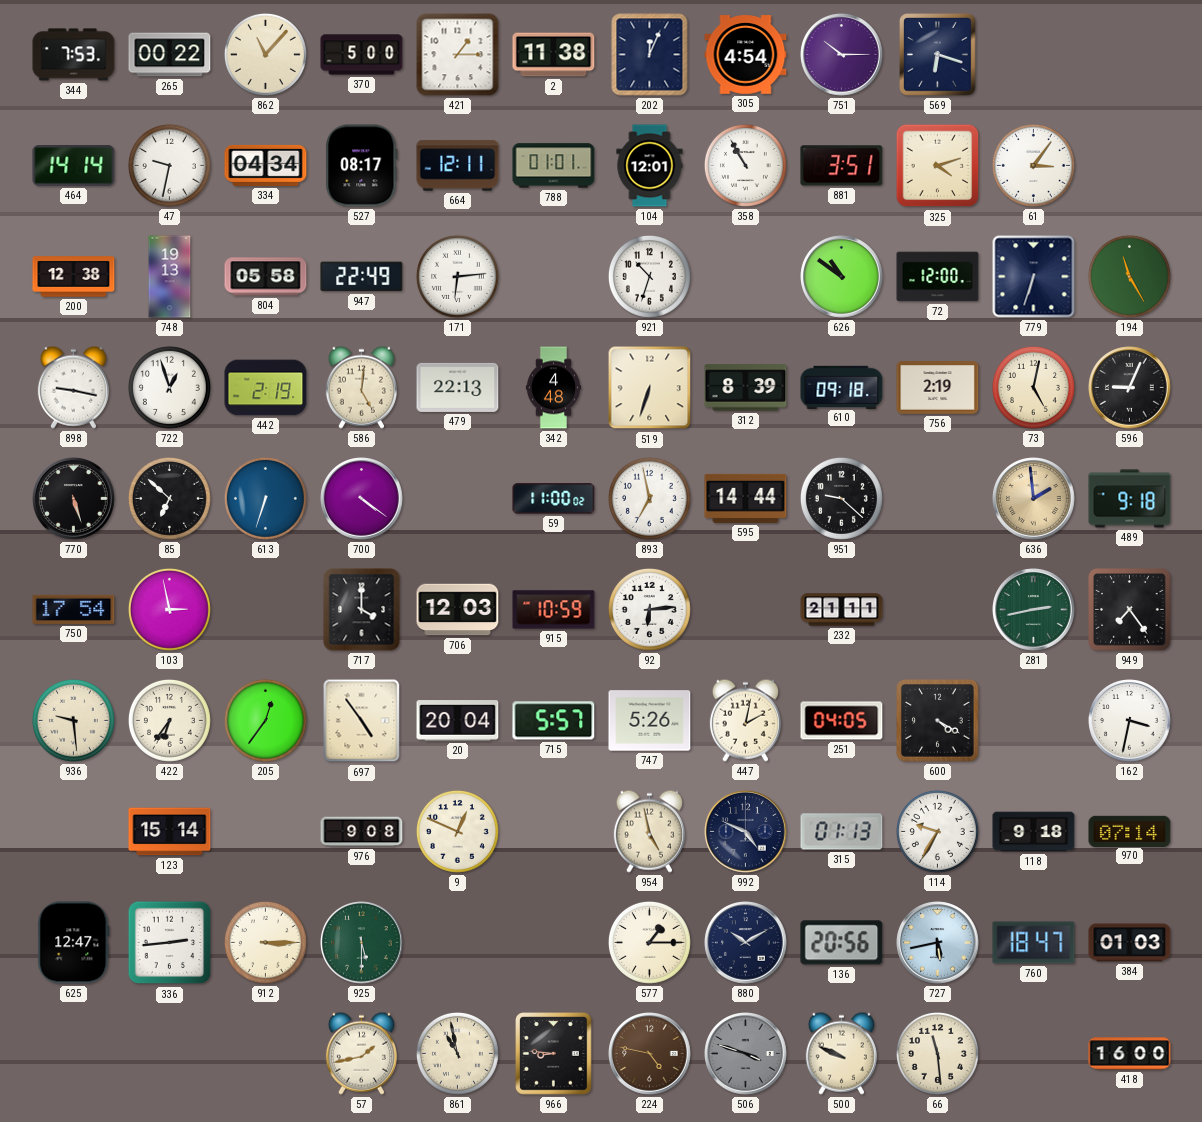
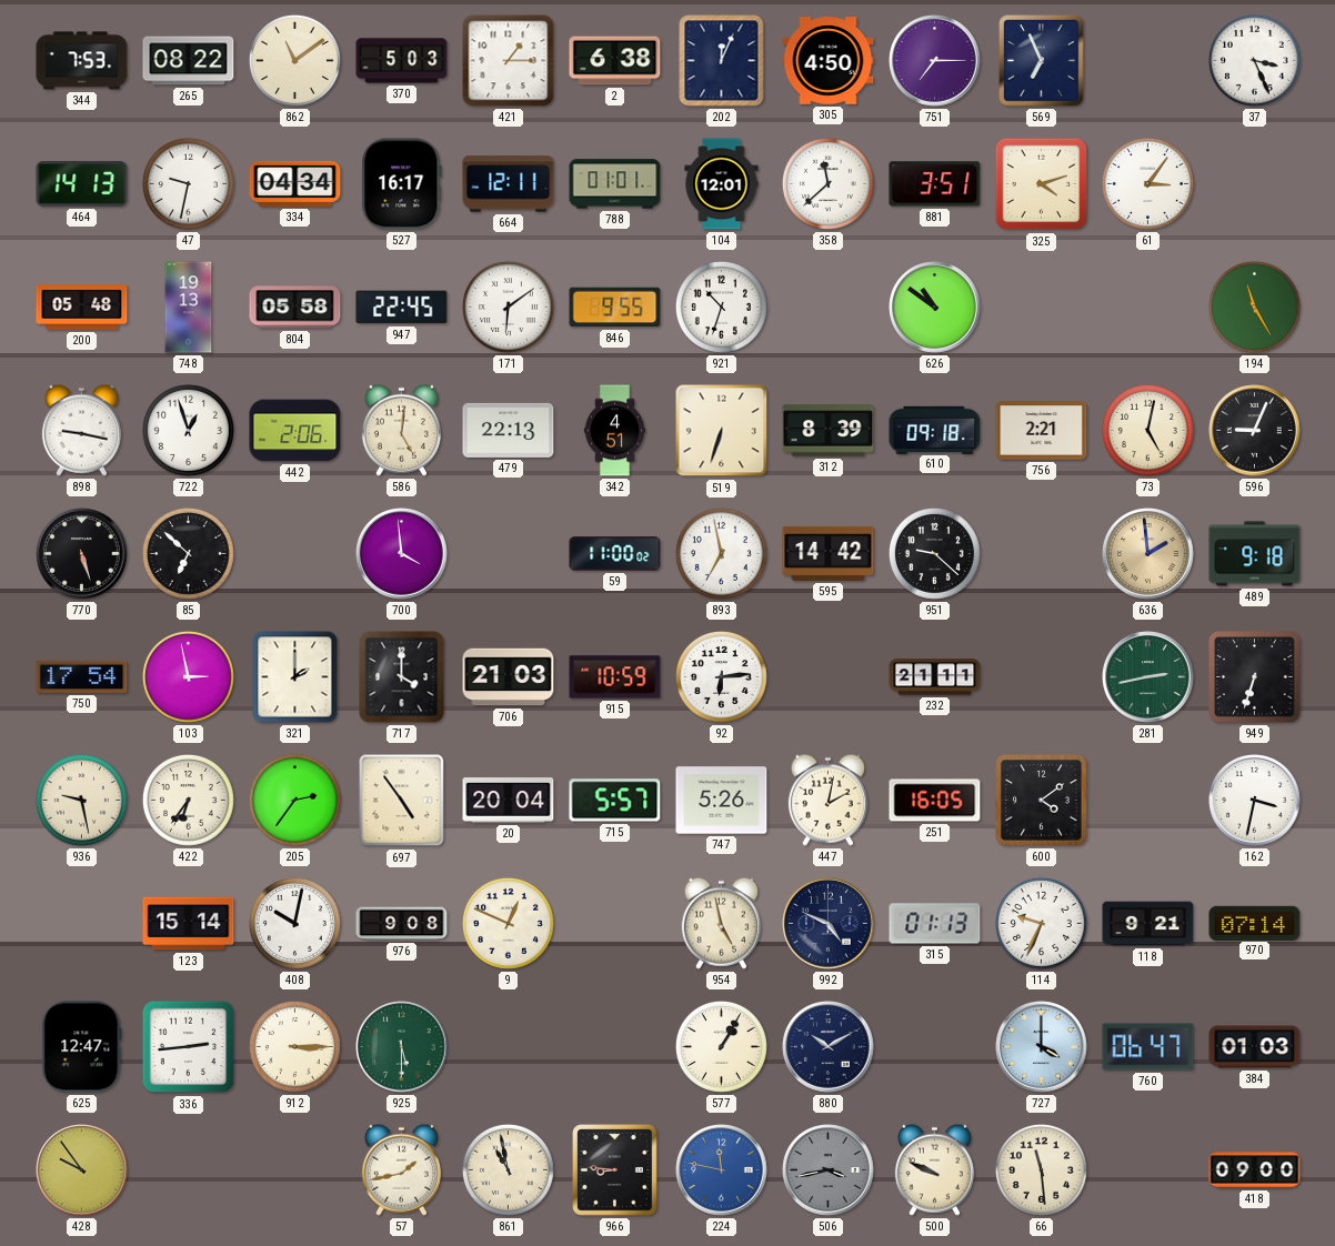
265: 00:22 -> 08:22 (189, 61)
862: 11:07 -> 11:09 (294, 60)
370: 5:00 -> 5:03 (402, 61)
2: 11:38 -> 6:38 (615, 61)
305: 4:54 -> 4:50 (829, 61)
751: 10:15 -> 7:15 (935, 61)
569: 6:18 -> 6:56 (1042, 61)
37: none -> 3:26 (1254, 60)
464: 14:14 -> 14:13 (82, 184)
527: 08:17 -> 16:17 (402, 184)
358: 10:55 -> 11:38 (827, 183)
200: 12:38 -> 05:48 (82, 308)
947: 22:49 -> 22:45 (402, 308)
171: 6:14 -> 6:09 (508, 307)
846: none -> 9:55 (615, 308)
72: 12:00 -> none (938, 277)
779: 6:33 -> none (1034, 277)
442: 2:19 -> 2:06 (295, 431)
342: 4:48 -> 4:51 (614, 431)
756: 2:19 -> 2:21 (1042, 431)
613: 6:33 -> none (265, 498)
700: 4:21 -> 3:59 (402, 554)
595: 14:44 -> 14:42 (829, 553)
321: none -> 2:00 (295, 677)
706: 12:03 -> 21:03 (509, 677)
949: 7:24 -> 6:33 (1255, 677)
936: 9:29 -> 9:28 (81, 800)
205: 12:36 -> 2:36 (294, 800)
251: 04:05 -> 16:05 (935, 801)
600: 4:20 -> 4:09 (1042, 801)
408: none -> 10:02 (294, 923)
114: 9:35 -> 9:34 (1041, 923)
118: 9:18 -> 9:21 (1148, 924)
577: 1:15 -> 1:05 (721, 1046)
136: 20:56 -> none (842, 943)
727: 5:43 -> 4:00 (1042, 1047)
760: 18:47 -> 06:47 (1148, 1047)
428: none -> 9:54 (82, 1170)
224: 4:47 -> 11:47 (722, 1170)
224 dial: brown -> blue (722, 1170)
506: 3:48 -> 3:43 (829, 1170)
418: 16:00 -> 09:00 (1255, 1170)
